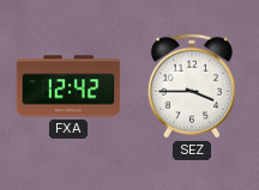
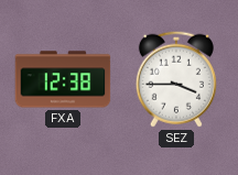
FXA: 12:42 -> 12:38 (63, 79)
